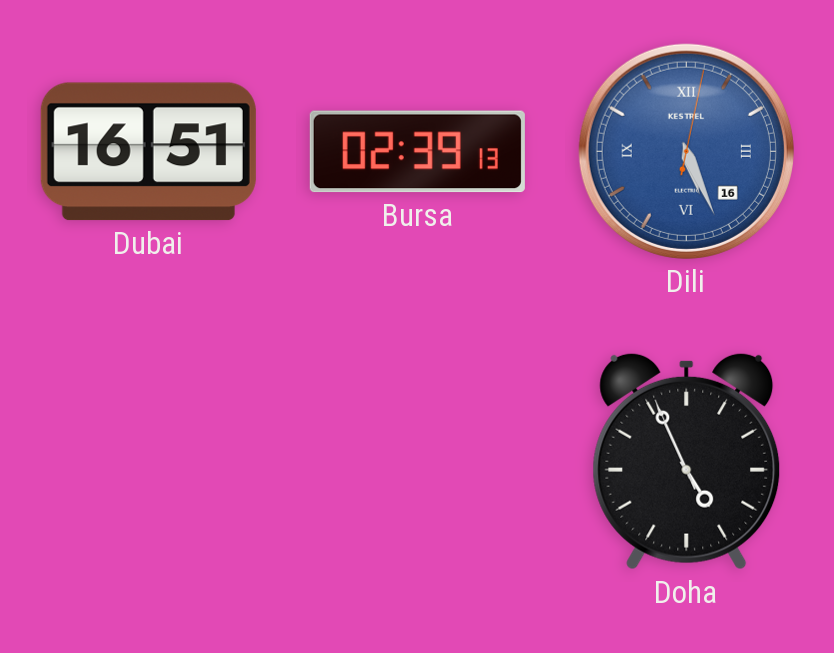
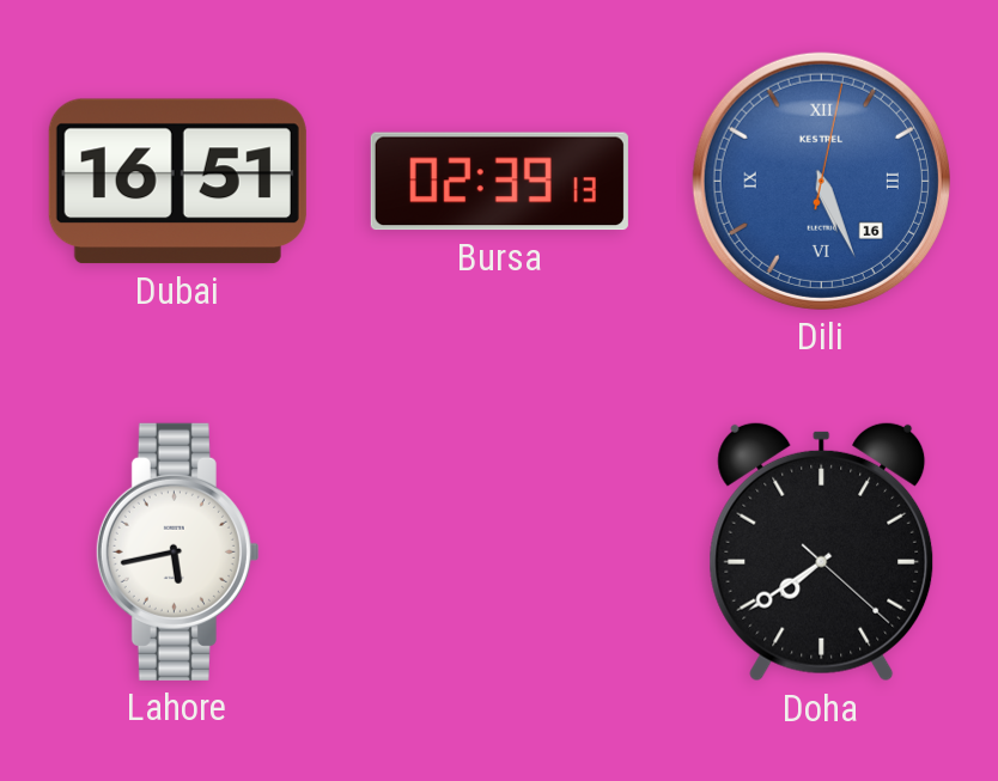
Lahore: none -> 5:43 (177, 551)
Doha: 4:55 -> 7:39 (822, 551)
